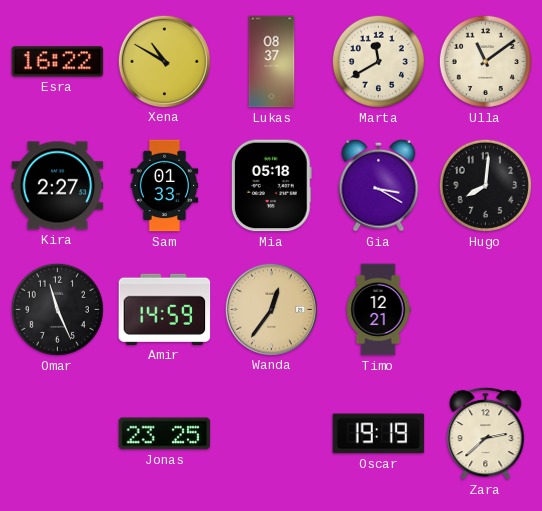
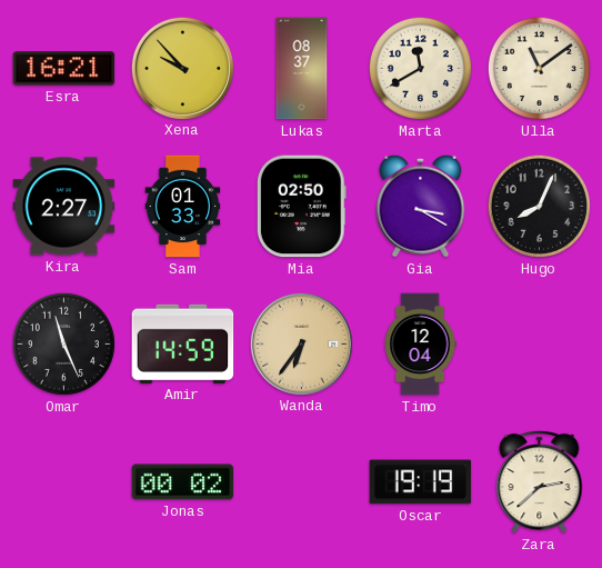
Esra: 16:22 -> 16:21 (64, 69)
Xena: 10:50 -> 9:53 (182, 68)
Mia: 05:18 -> 02:50 (301, 207)
Hugo: 8:01 -> 8:04 (539, 206)
Wanda: 12:36 -> 6:36 (301, 343)
Timo: 12:21 -> 12:04 (420, 345)
Jonas: 23:25 -> 00:02 (183, 482)
